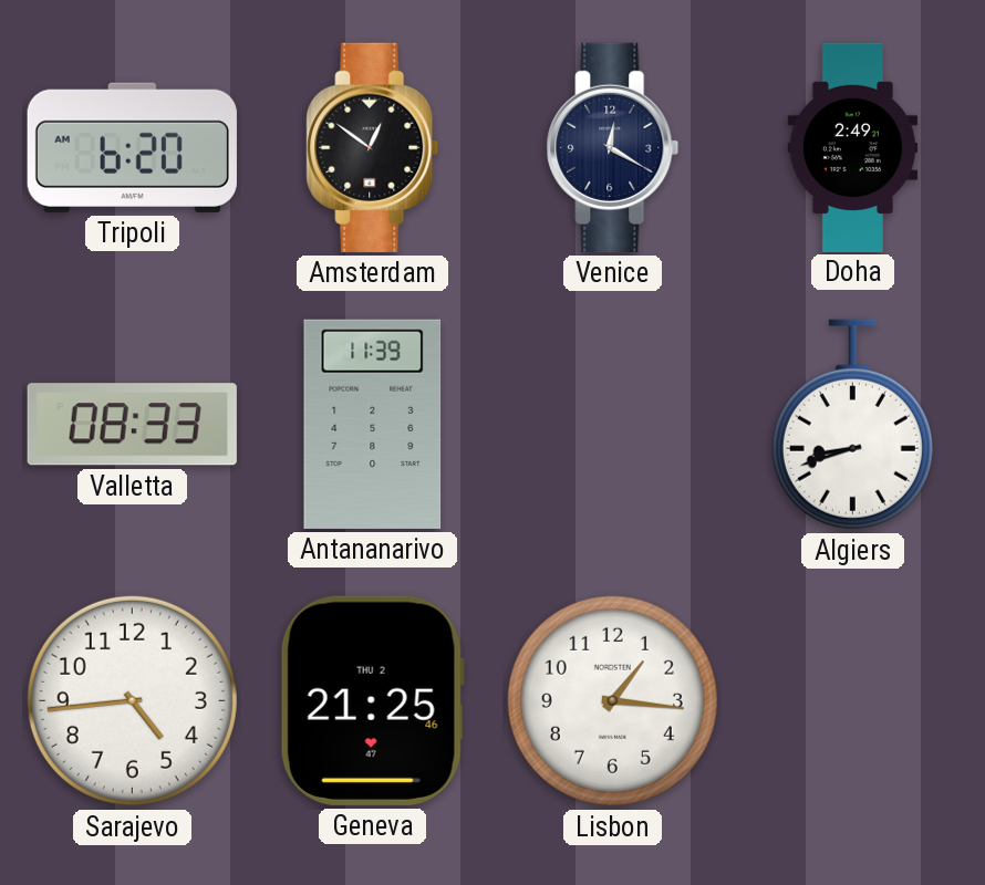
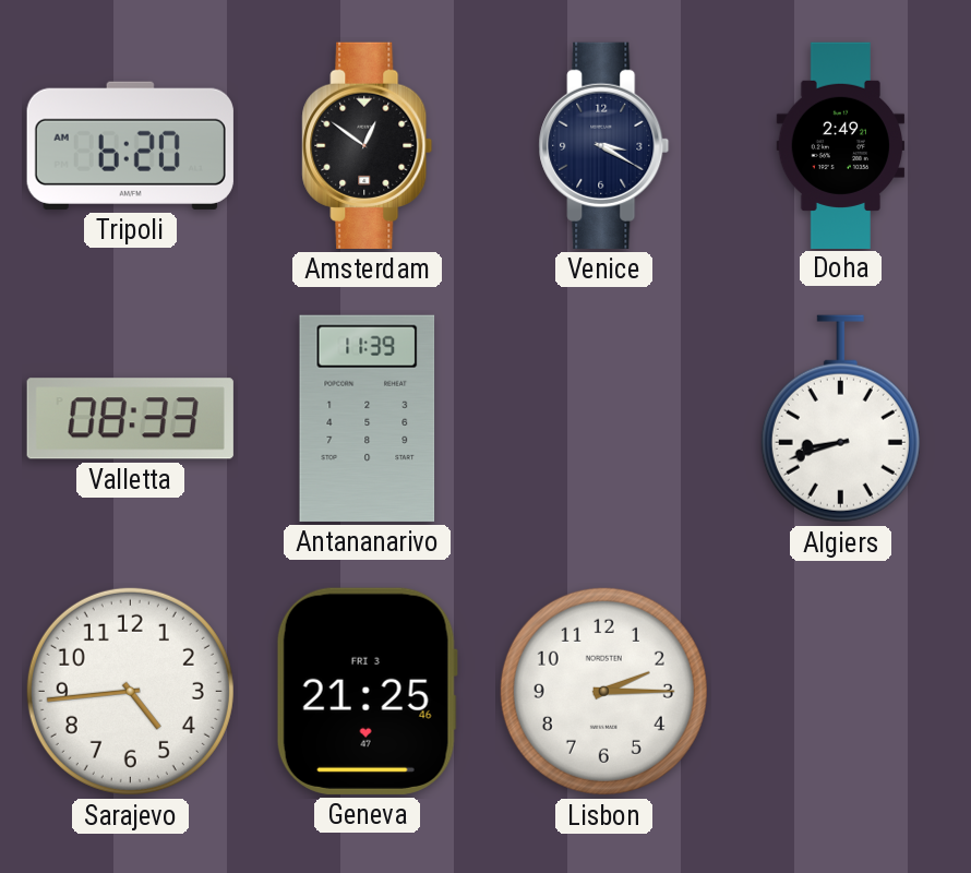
Venice: 12:20 -> 3:20 (604, 145)
Geneva date: THU 2 -> FRI 3 (367, 691)
Lisbon: 1:16 -> 2:15 (603, 691)
